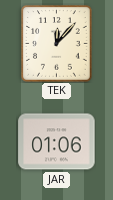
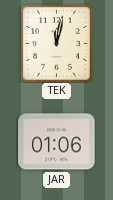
TEK: 12:07 -> 12:02 (57, 44)
